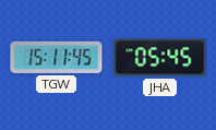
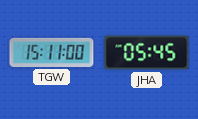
TGW: 15:11:45 -> 15:11:00 (52, 52)
